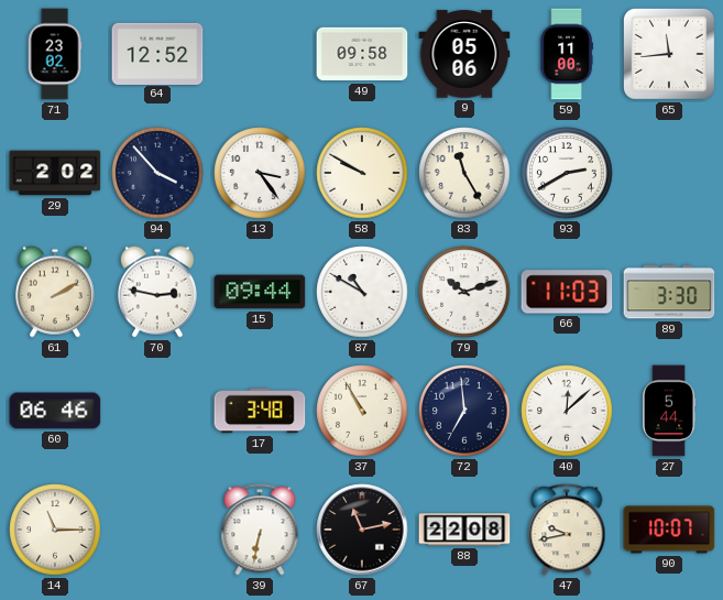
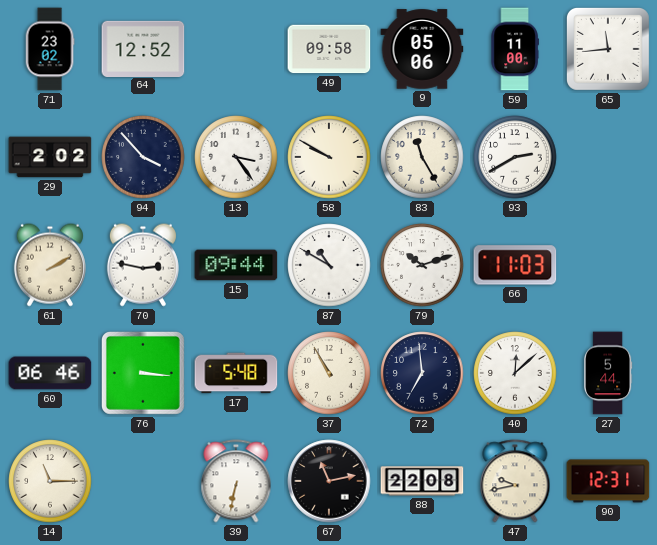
89: 3:30 -> none (669, 292)
76: none -> 3:16 (143, 373)
17: 3:48 -> 5:48 (236, 373)
90: 10:07 -> 12:31 (608, 481)
